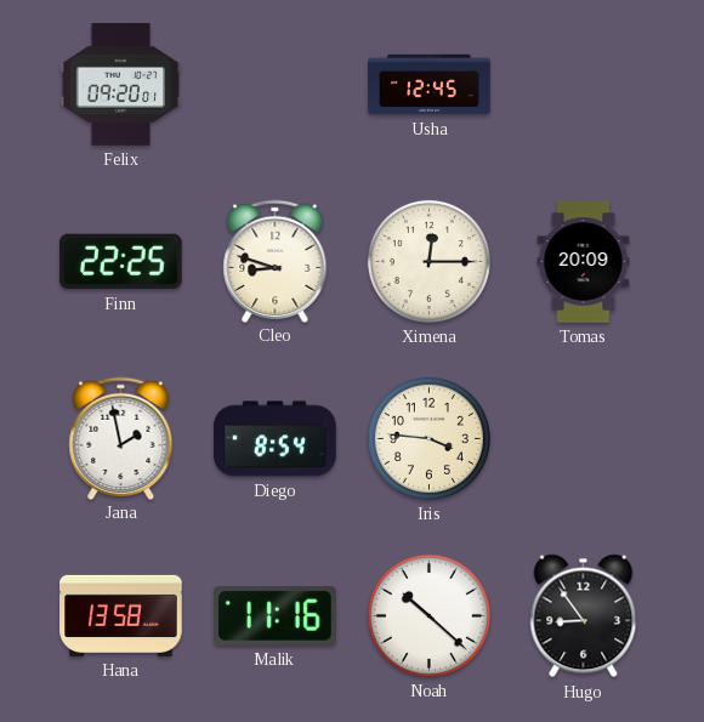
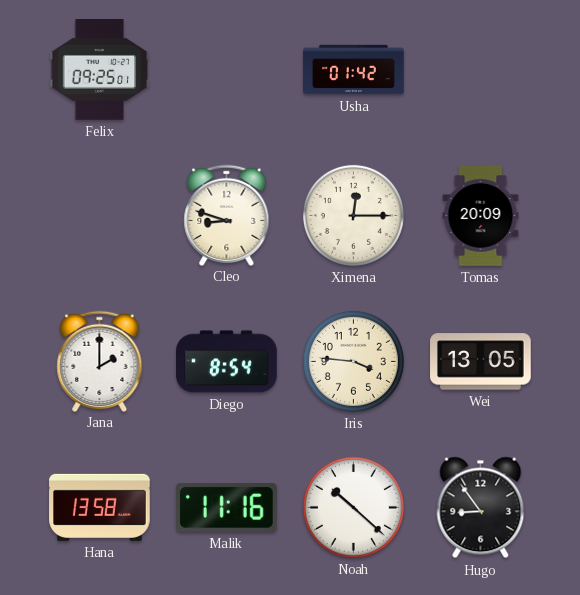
Felix: 09:20 -> 09:25 (100, 70)
Usha: 12:45 -> 01:42 (354, 70)
Finn: 22:25 -> none (120, 262)
Jana: 1:58 -> 2:00 (100, 361)
Wei: none -> 13:05 (481, 362)
